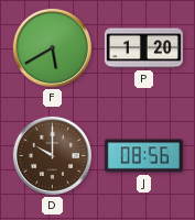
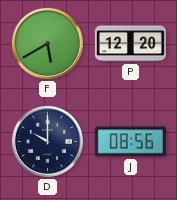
P: 1:20 -> 12:20 (130, 44)
D dial: brown -> navy (47, 141)
